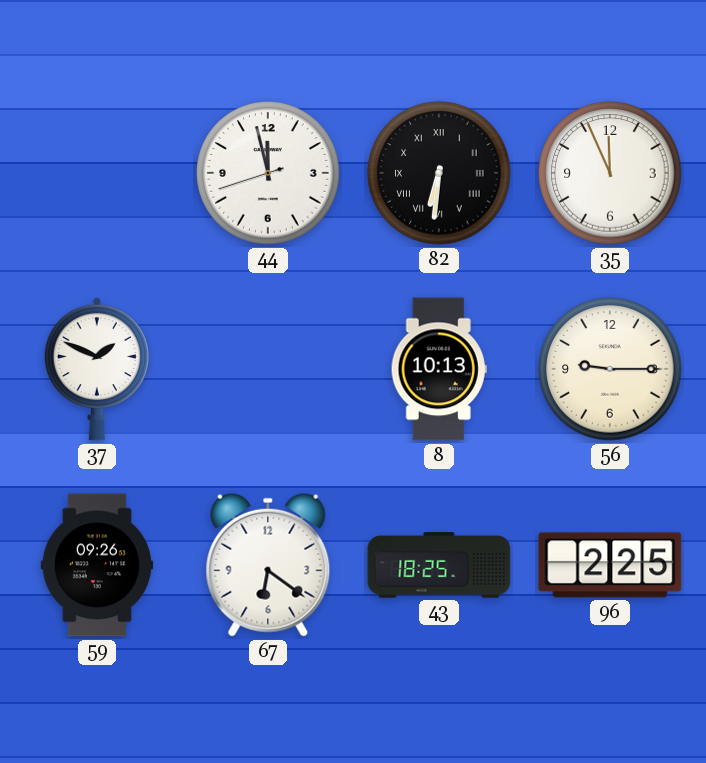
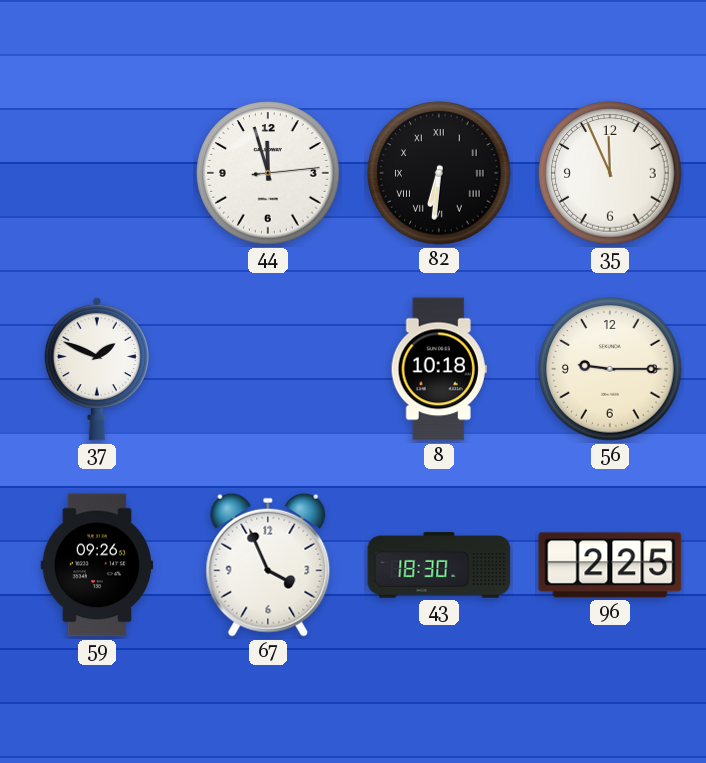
44: 11:57:42 -> 11:57:14 (268, 173)
8: 10:13 -> 10:18 (439, 369)
67: 6:21 -> 3:56 (268, 565)
43: 18:25 -> 18:30 (439, 565)
